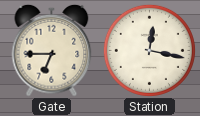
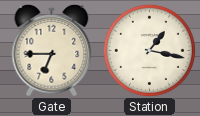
Station: 12:17 -> 1:17 (149, 50)
